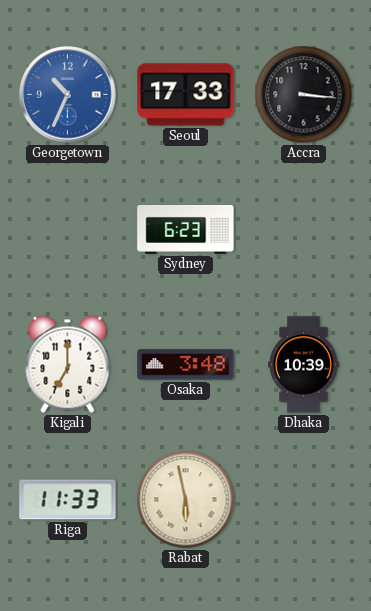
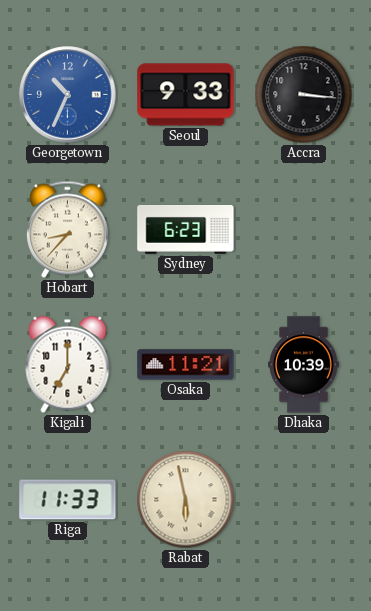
Seoul: 17:33 -> 9:33 (186, 95)
Hobart: none -> 8:37 (67, 230)
Osaka: 3:48 -> 11:21 (186, 365)
